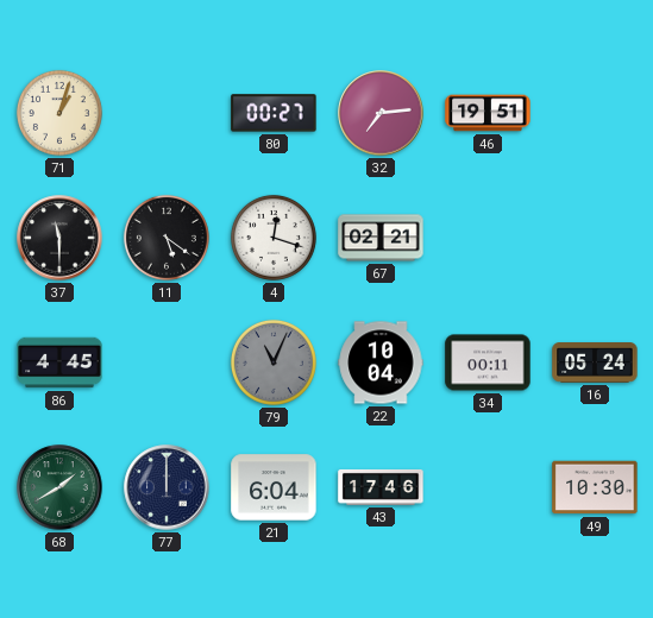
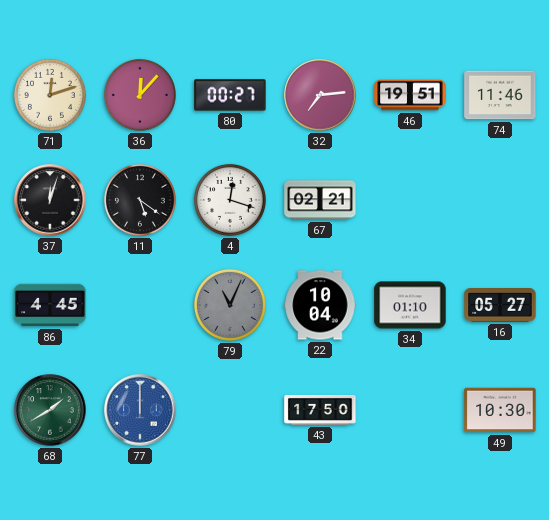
71: 1:03 -> 12:12 (50, 95)
36: none -> 12:07 (140, 95)
74: none -> 11:46 (500, 95)
37: 11:30 -> 12:03 (50, 200)
34: 00:11 -> 01:10 (410, 305)
16: 05:24 -> 05:27 (500, 306)
77 dial: navy -> blue (140, 410)
21: 6:04 -> none (274, 487)
43: 17:46 -> 17:50 (320, 410)
